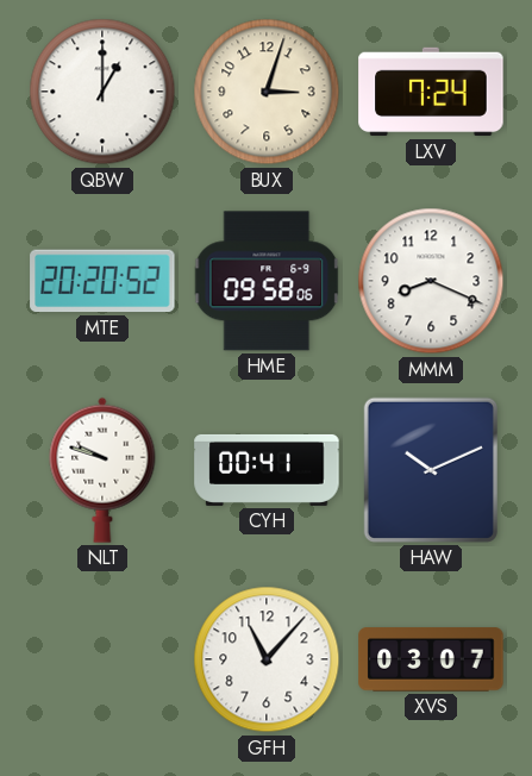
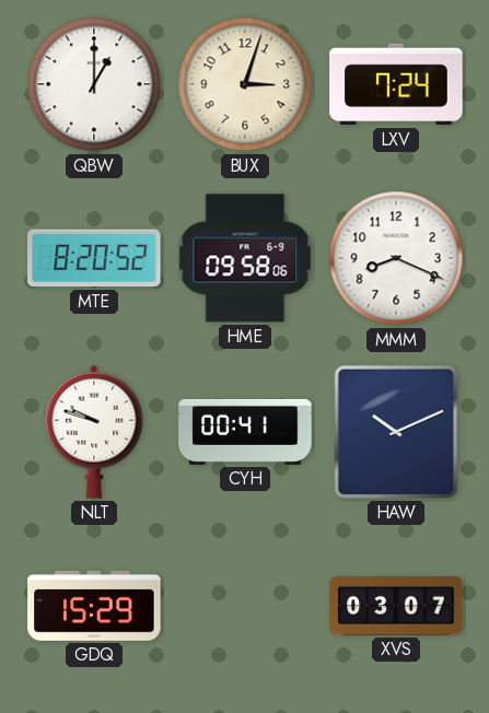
MTE: 20:20 -> 8:20 (94, 258)
GDQ: none -> 15:29 (94, 606)
GFH: 11:07 -> none (267, 659)
